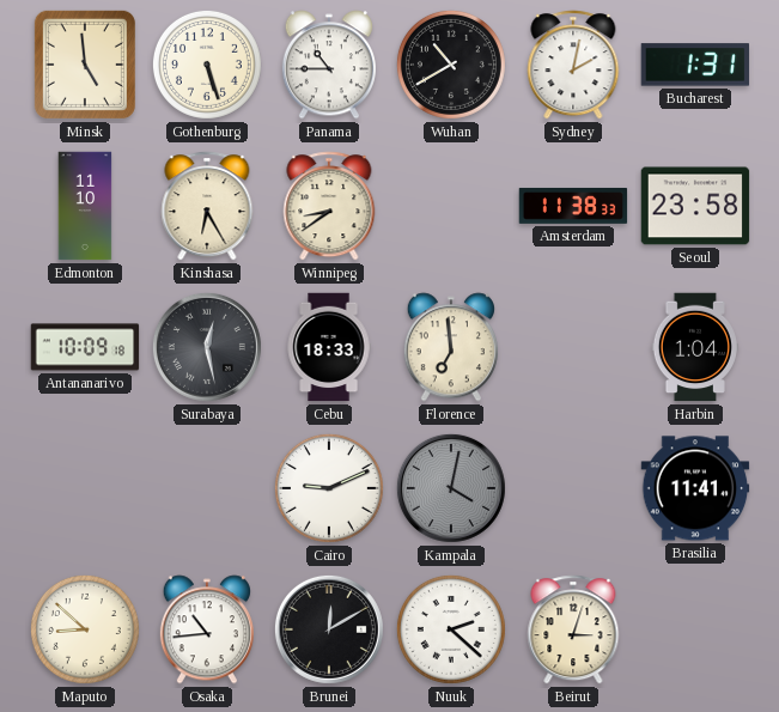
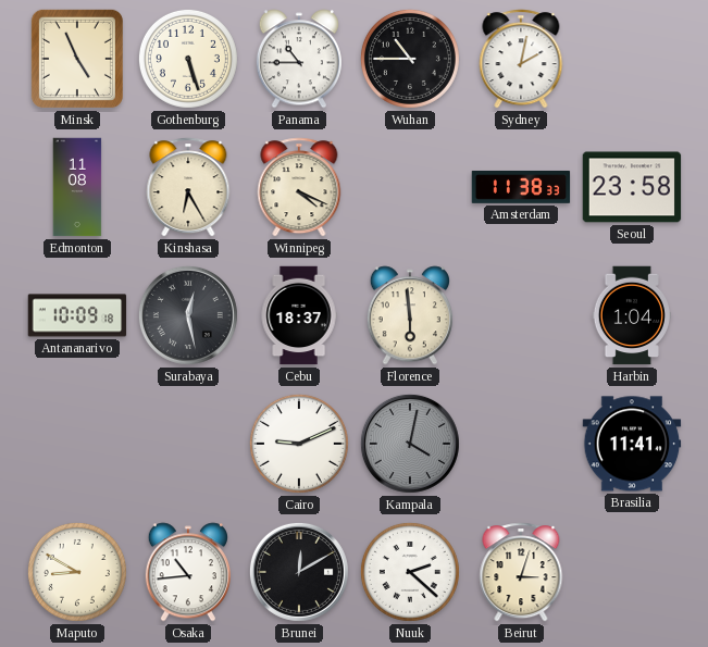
Minsk: 4:59 -> 4:56 (77, 59)
Wuhan: 10:40 -> 10:45 (410, 59)
Bucharest: 1:31 -> none (695, 65)
Edmonton: 11:10 -> 11:08 (77, 187)
Winnipeg: 8:39 -> 4:19 (299, 187)
Cebu: 18:33 -> 18:37 (299, 315)
Florence: 6:59 -> 5:59 (410, 315)
Maputo: 8:52 -> 8:50 (77, 572)
